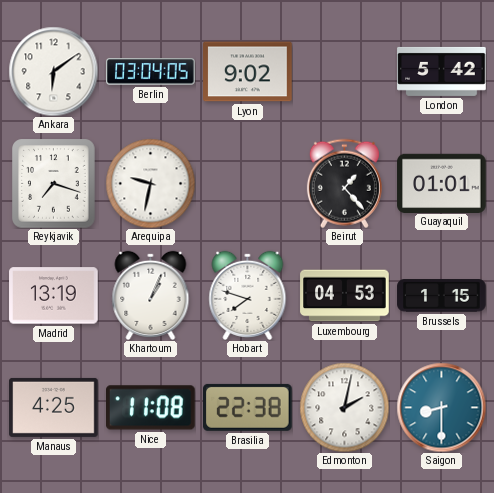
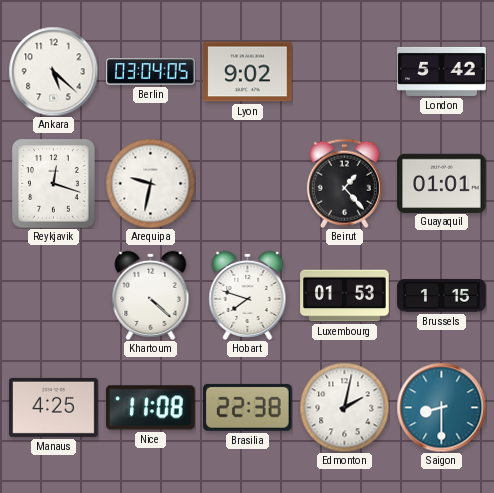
Ankara: 6:09 -> 5:22 (53, 71)
Reykjavik: 7:18 -> 12:18 (54, 184)
Madrid: 13:19 -> none (54, 296)
Khartoum: 1:04 -> 4:22 (151, 295)
Luxembourg: 04:53 -> 01:53 (345, 296)
